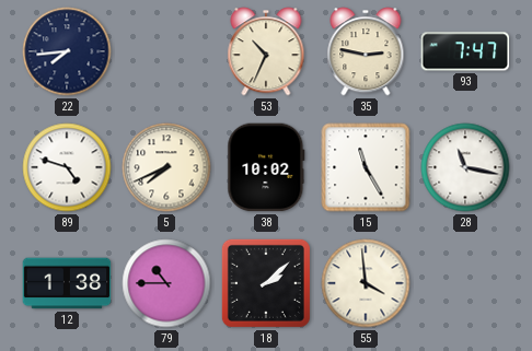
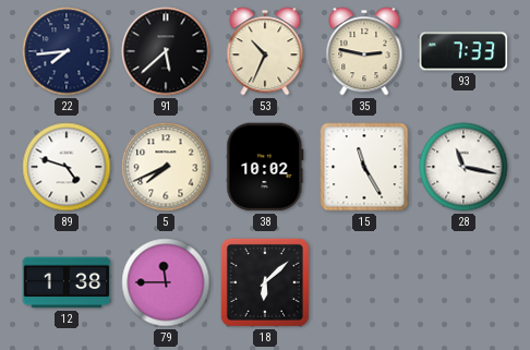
91: none -> 5:38 (166, 51)
93: 7:47 -> 7:33 (463, 51)
79: 10:45 -> 11:45 (166, 282)
18: 2:08 -> 6:08 (265, 282)
55: 3:59 -> none (366, 283)
